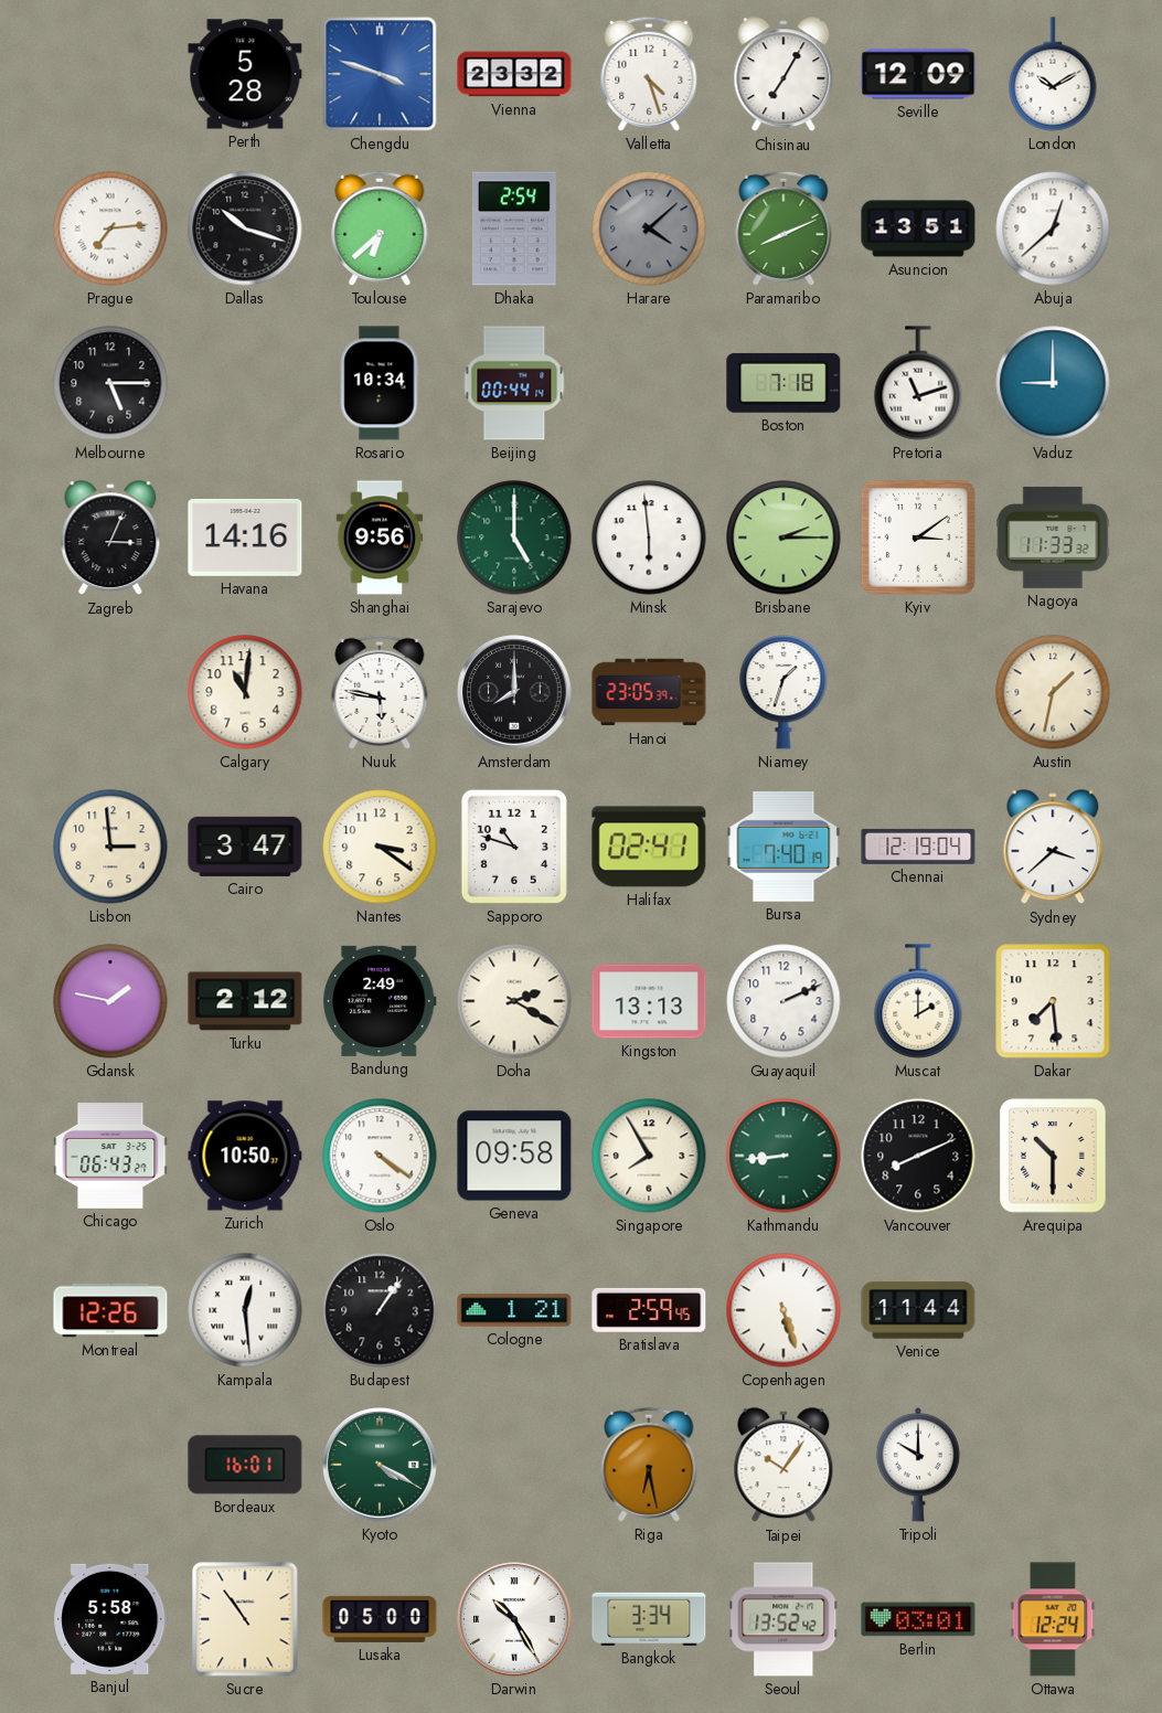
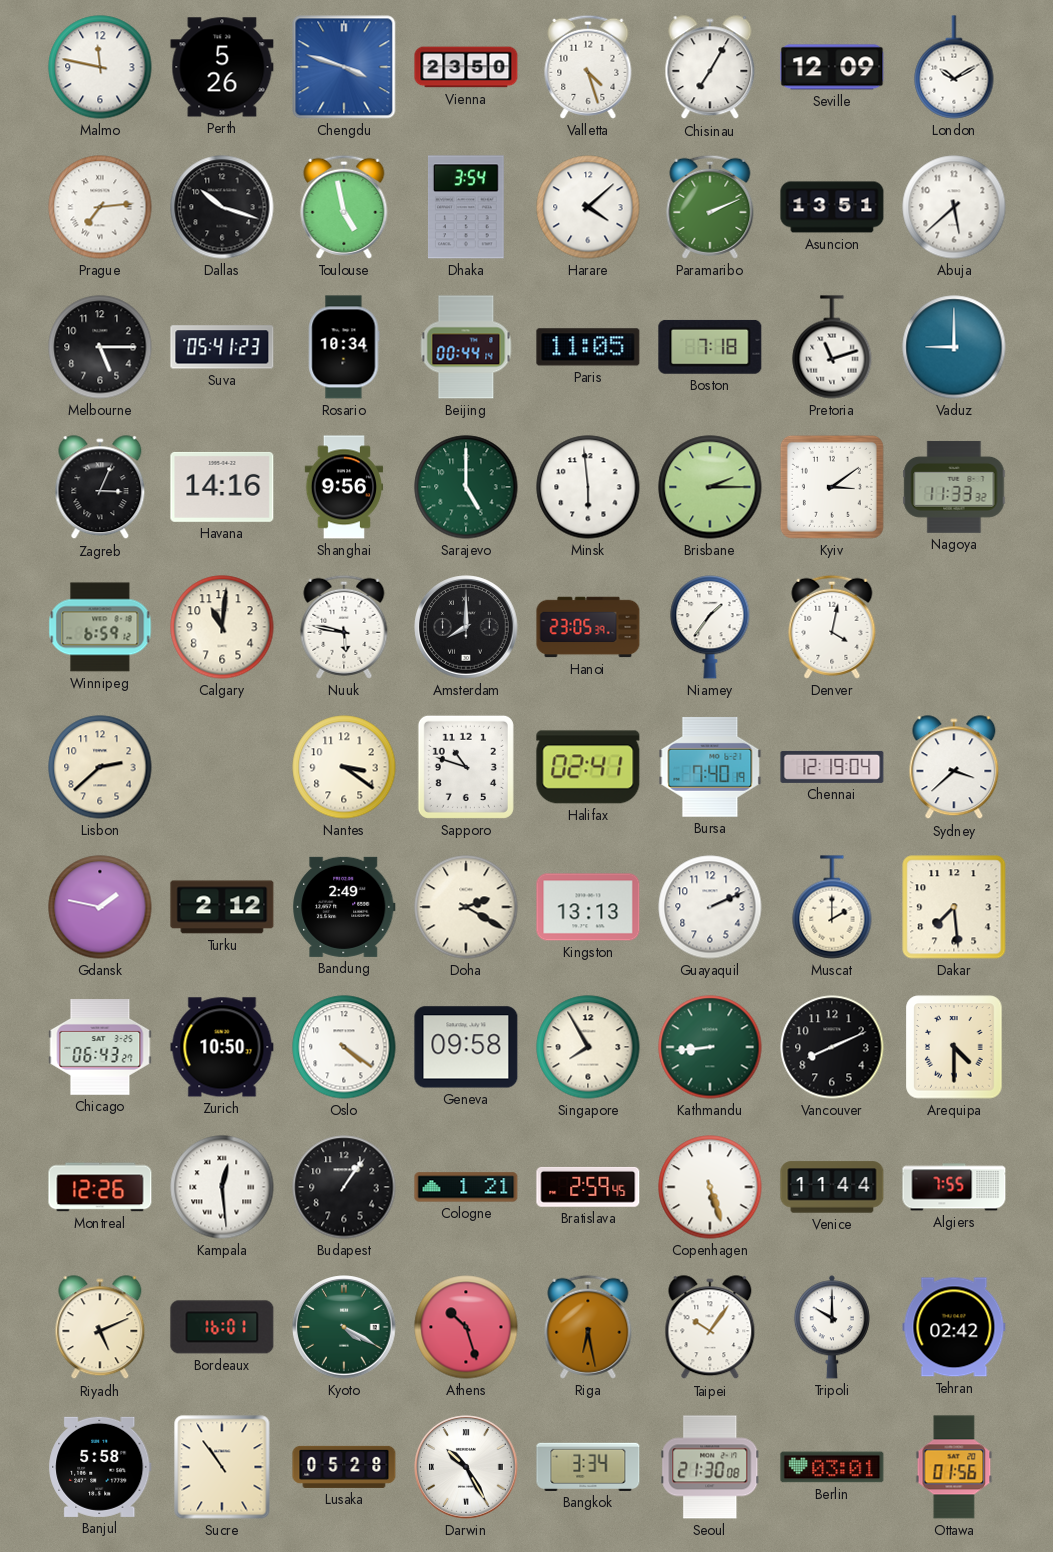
Malmo: none -> 11:47 (100, 67)
Perth: 5:28 -> 5:26 (222, 67)
Vienna: 23:32 -> 23:50 (466, 67)
Toulouse: 6:38 -> 4:58 (344, 207)
Dhaka: 2:54 -> 3:54 (466, 207)
Harare dial: grey -> white (588, 207)
Paramaribo: 8:11 -> 2:11 (710, 207)
Abuja: 12:38 -> 5:38 (954, 207)
Suva: none -> 05:41 (222, 347)
Paris: none -> 11:05 (588, 347)
Winnipeg: none -> 6:59 (100, 627)
Niamey: 1:33 -> 1:36 (710, 627)
Denver: none -> 4:02 (832, 627)
Austin: 1:32 -> none (1053, 692)
Lisbon: 2:59 -> 2:38 (100, 767)
Cairo: 3:47 -> none (245, 847)
Arequipa: 10:30 -> 4:30 (954, 1047)
Algiers: none -> 7:55 (954, 1187)
Riyadh: none -> 5:11 (100, 1328)
Athens: none -> 10:27 (466, 1327)
Tehran: none -> 02:42 (954, 1327)
Lusaka: 05:00 -> 05:28 (344, 1467)
Seoul: 13:52 -> 21:30 (710, 1467)
Ottawa: 12:24 -> 01:56 (954, 1467)
